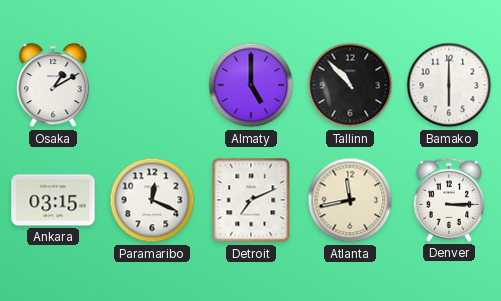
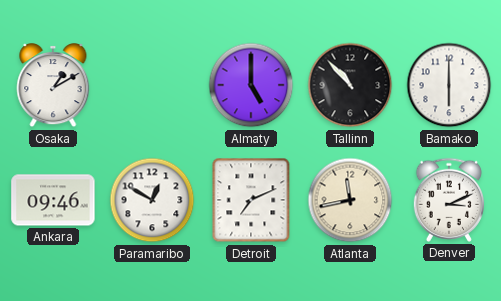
Ankara: 03:15 -> 09:46 (53, 200)
Paramaribo: 12:19 -> 12:50 (152, 200)
Denver: 3:15 -> 3:11 (449, 200)
